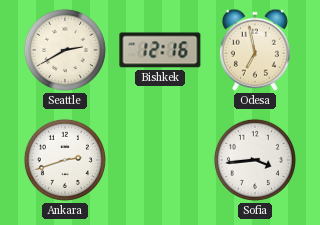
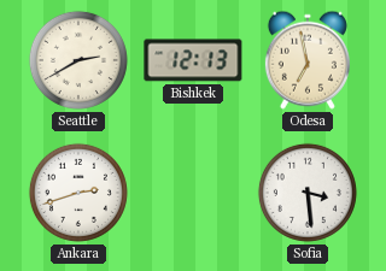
Bishkek: 12:16 -> 12:13 (193, 60)
Sofia: 3:44 -> 3:29 (308, 193)
